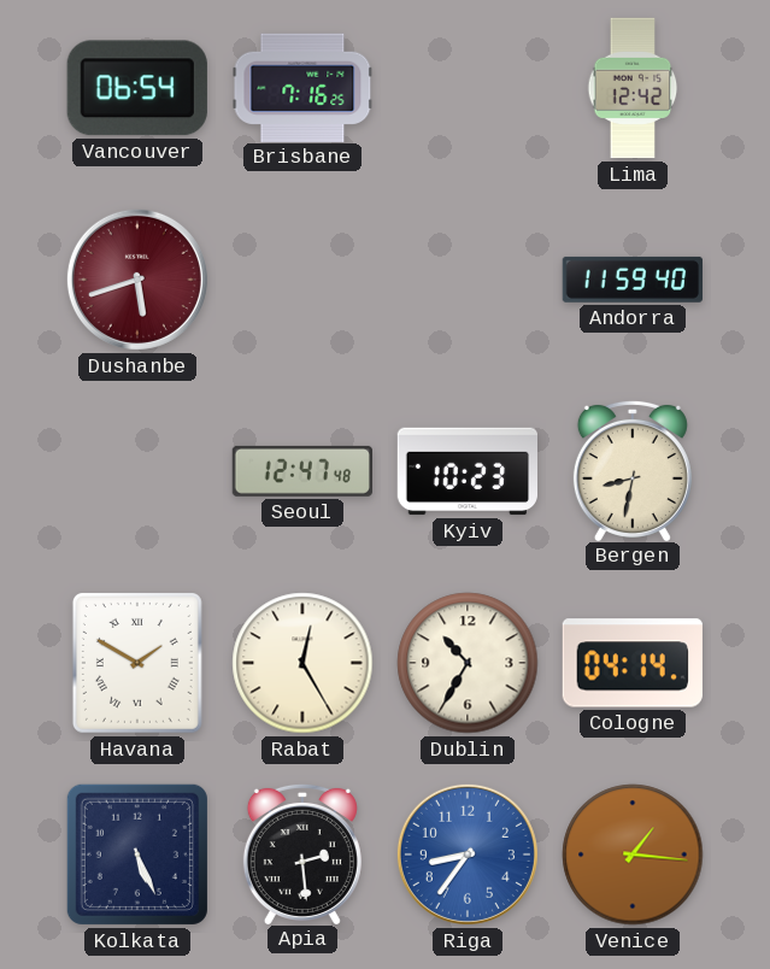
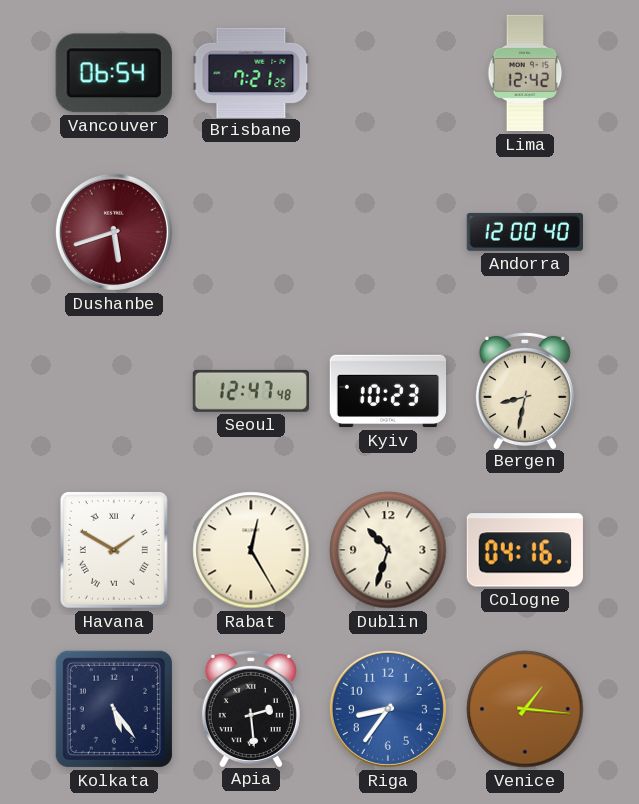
Brisbane: 7:16 -> 7:21 (251, 72)
Andorra: 11:59 -> 12:00 (524, 232)
Dublin: 10:35 -> 10:33 (388, 550)
Cologne: 04:14 -> 04:16 (525, 550)
Kolkata: 5:26 -> 5:24 (114, 709)
